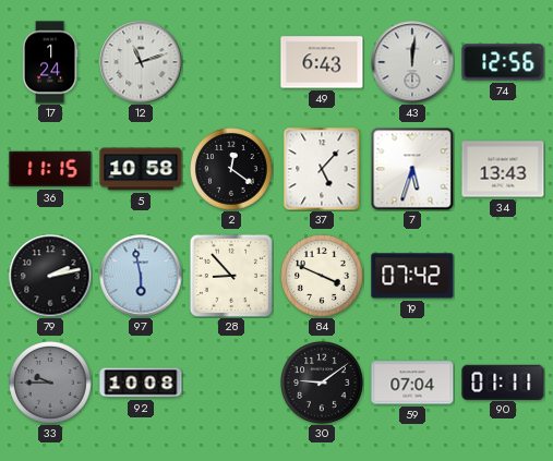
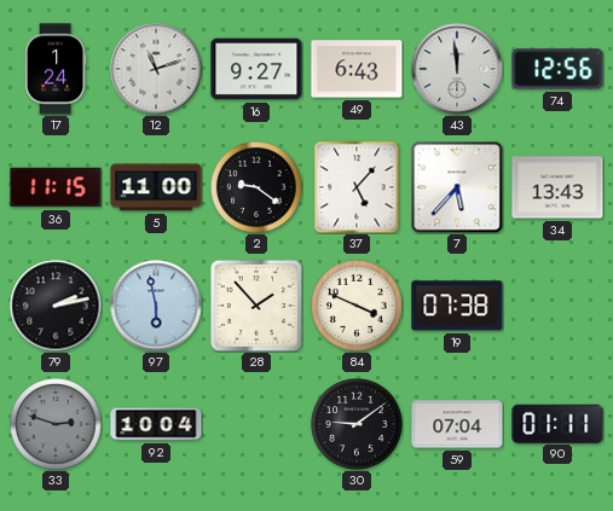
16: none -> 9:27 (256, 69)
43: 12:01 -> 11:59 (457, 69)
5: 10:58 -> 11:00 (156, 187)
2: 12:21 -> 9:21 (256, 187)
7: 5:33 -> 5:37 (457, 187)
28: 8:53 -> 1:53 (256, 306)
19: 07:42 -> 07:38 (457, 306)
33: 9:45 -> 2:48 (56, 424)
92: 10:08 -> 10:04 (156, 424)
